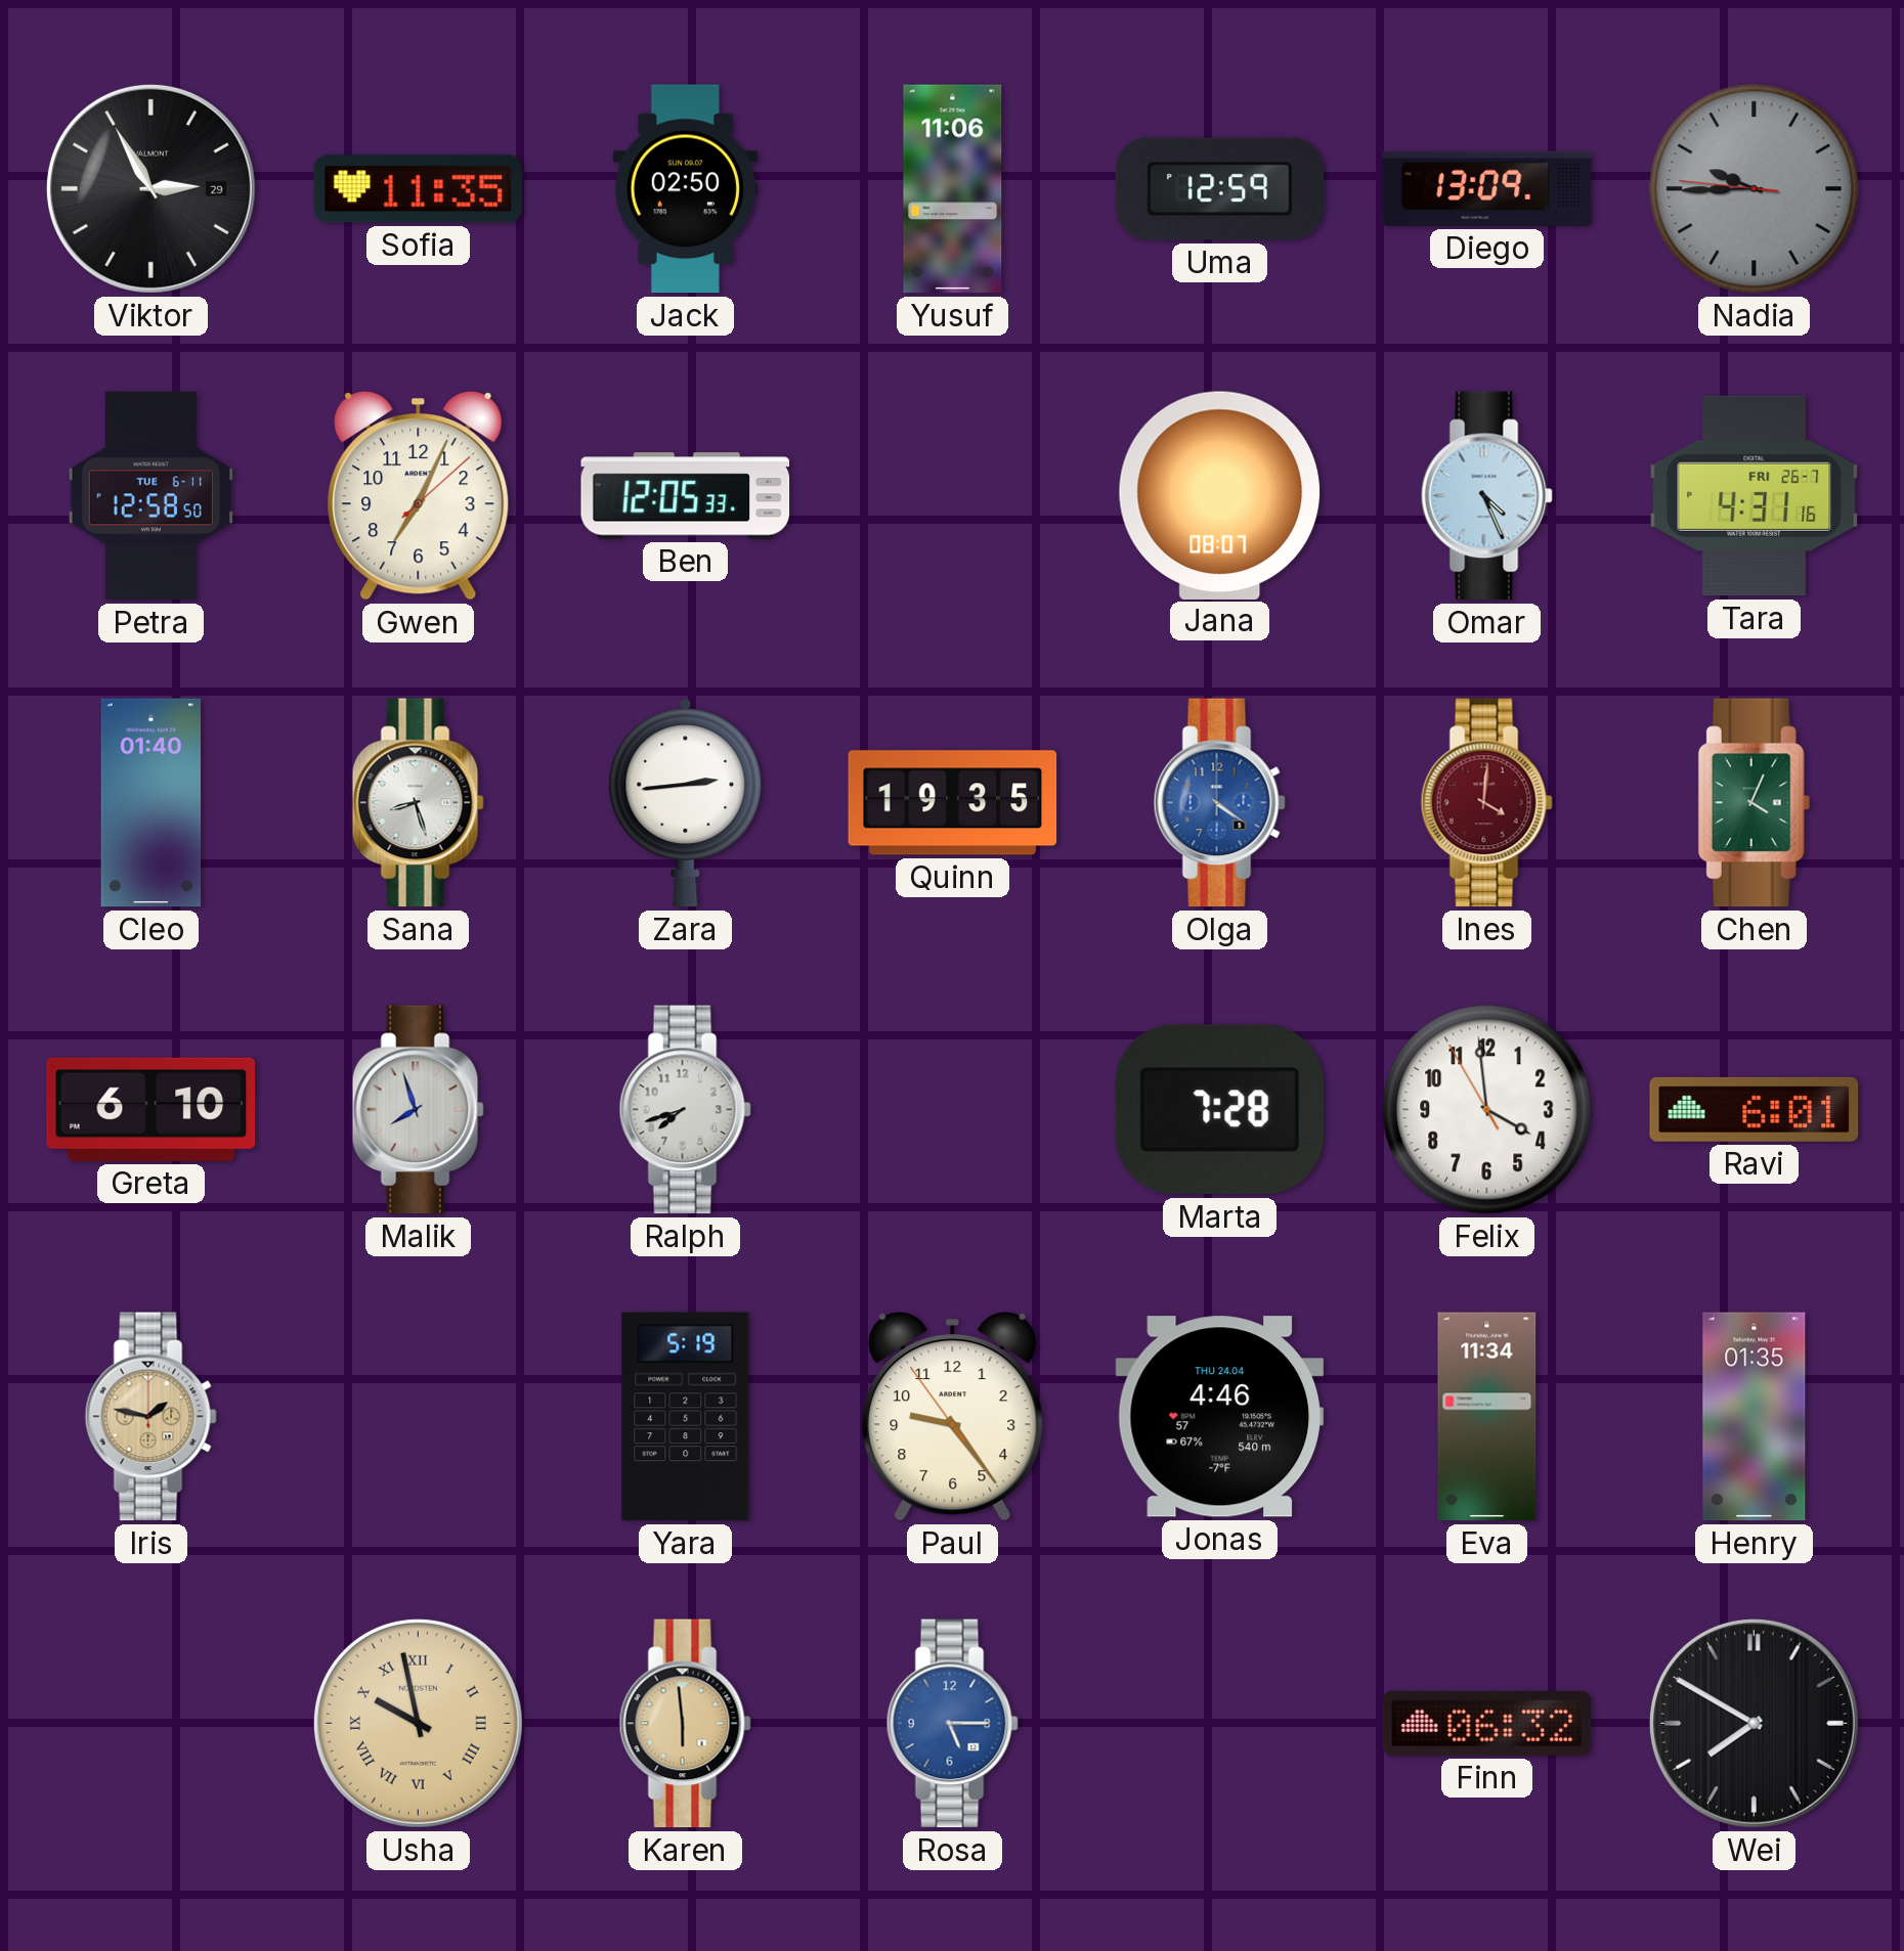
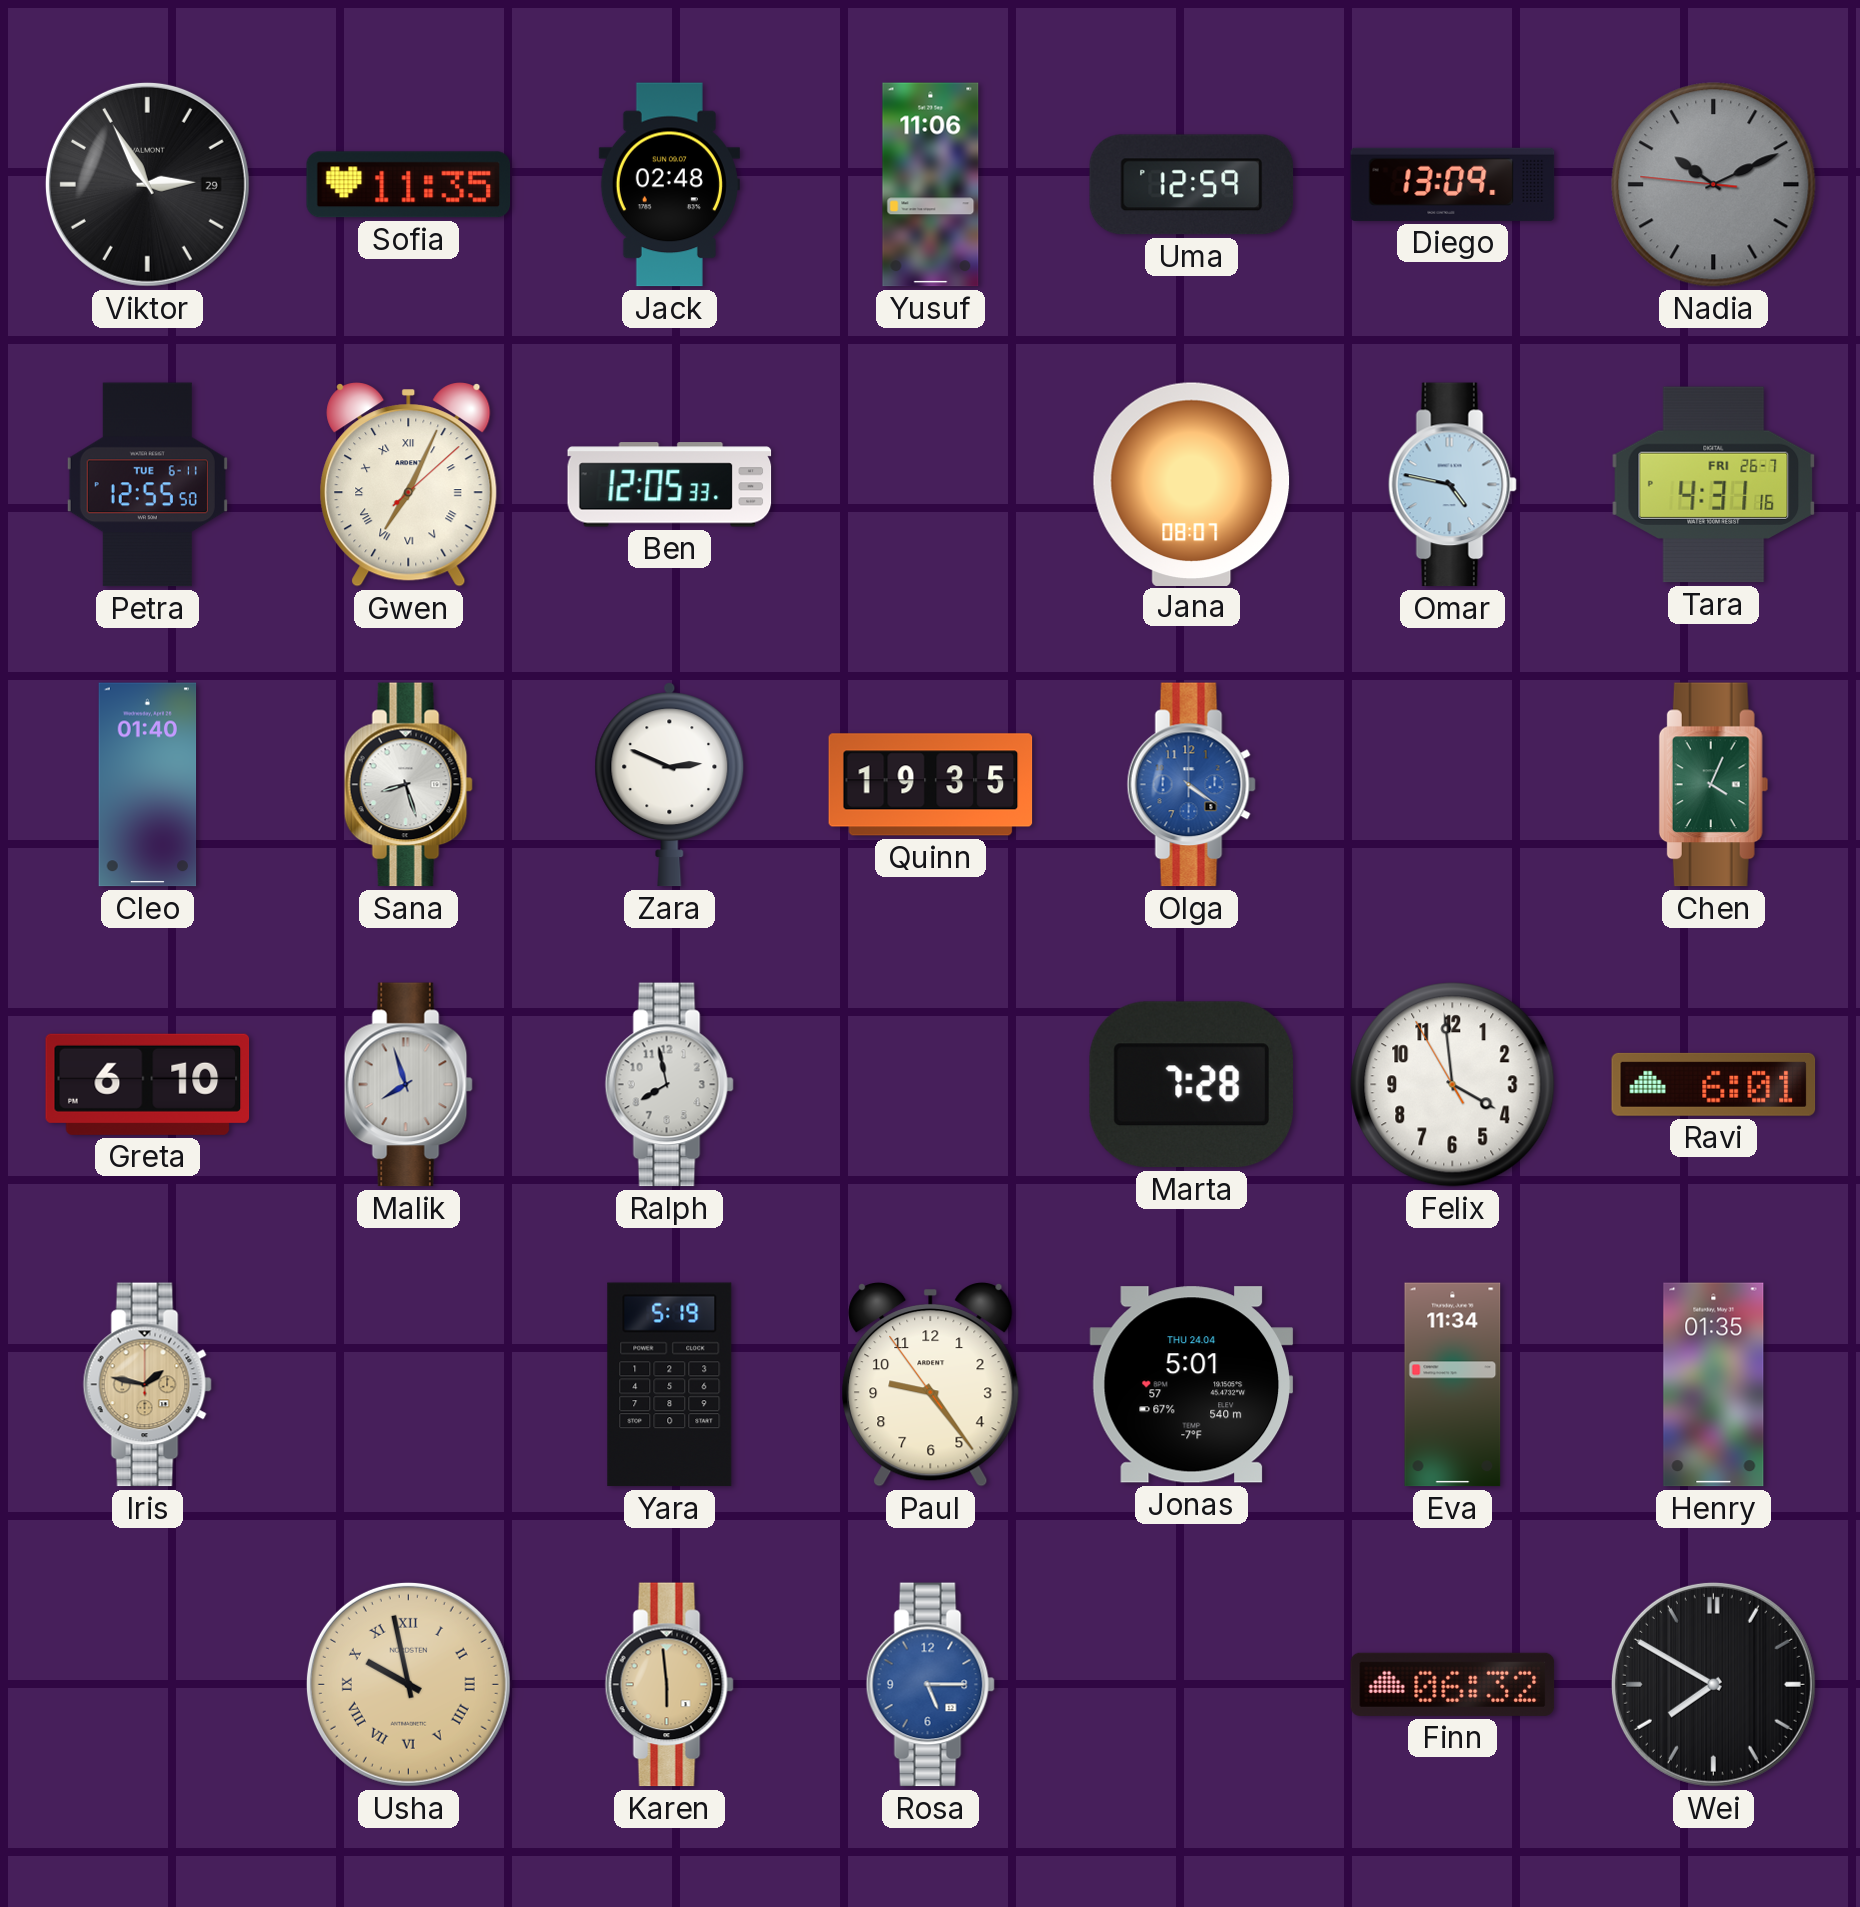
Jack: 02:50 -> 02:48 (669, 185)
Nadia: 9:44 -> 10:10 (1714, 185)
Petra: 12:58 -> 12:55 (147, 485)
Gwen numerals: Arabic -> Roman (409, 485)
Omar: 4:26 -> 4:47 (1452, 485)
Zara: 2:44 -> 2:49 (670, 785)
Ines: 4:01 -> none (1486, 803)
Ralph: 7:42 -> 7:58 (669, 1085)
Jonas: 4:46 -> 5:01 (1192, 1385)
